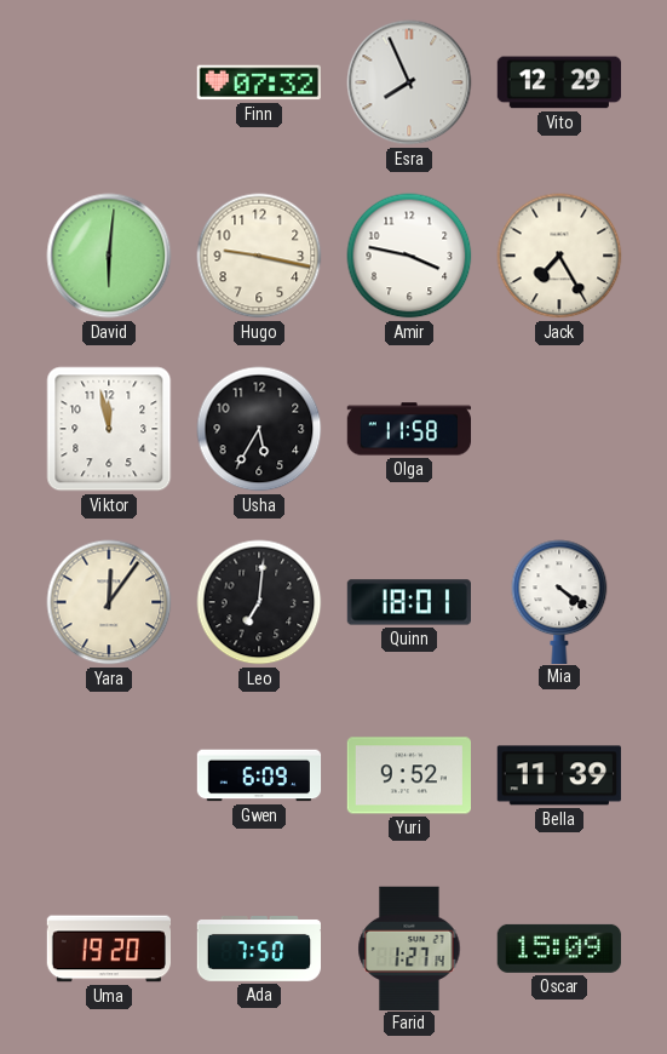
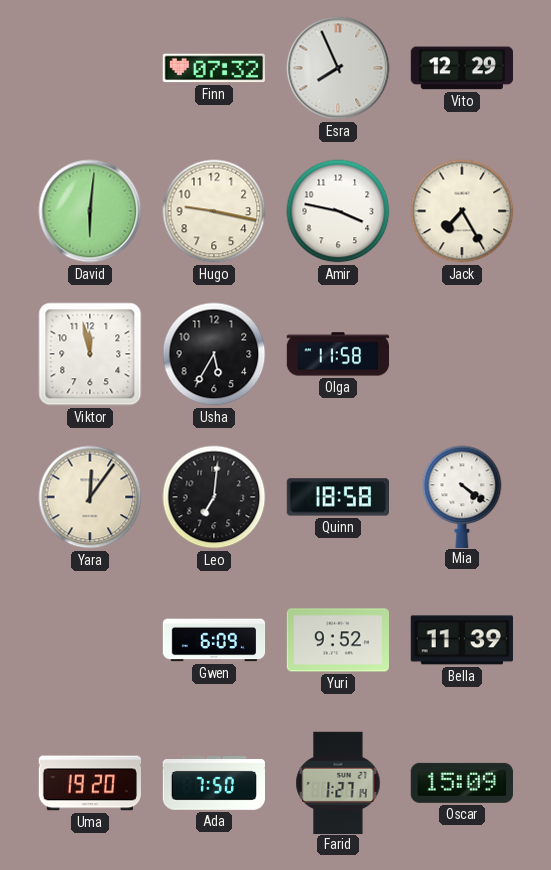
Quinn: 18:01 -> 18:58 (337, 497)
